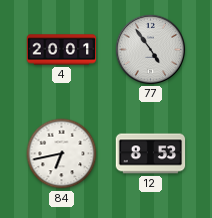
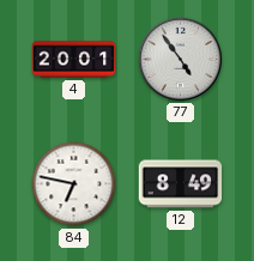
84: 6:43 -> 6:47 (74, 184)
12: 8:53 -> 8:49 (181, 184)
